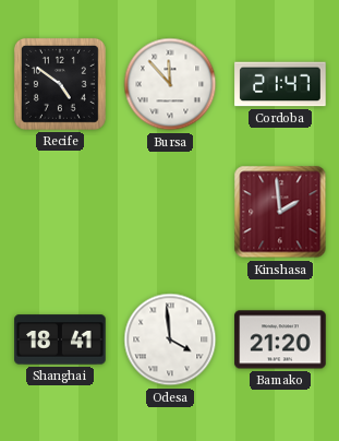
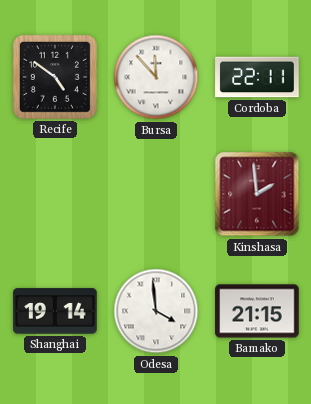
Cordoba: 21:47 -> 22:11 (257, 77)
Shanghai: 18:41 -> 19:14 (55, 311)
Bamako: 21:20 -> 21:15 (257, 311)
